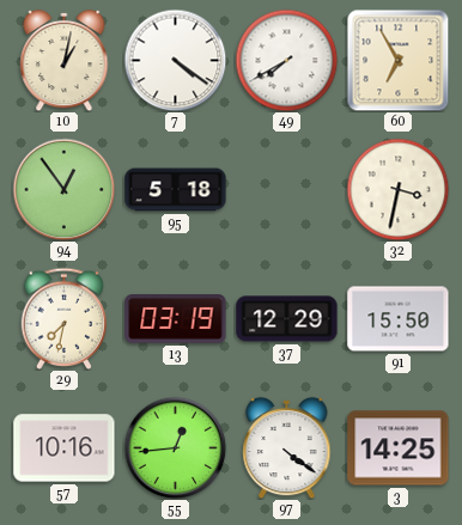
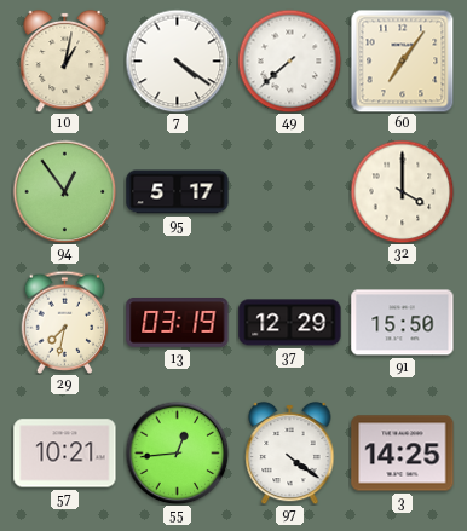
49: 7:40 -> 7:38 (289, 60)
60: 6:55 -> 7:06 (402, 60)
95: 5:18 -> 5:17 (178, 192)
32: 3:32 -> 4:00 (402, 191)
57: 10:16 -> 10:21 (65, 454)
